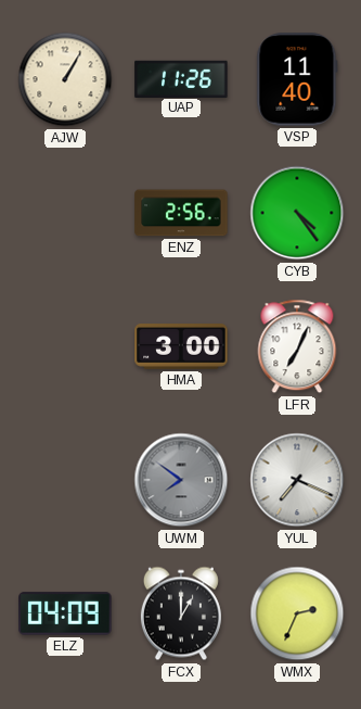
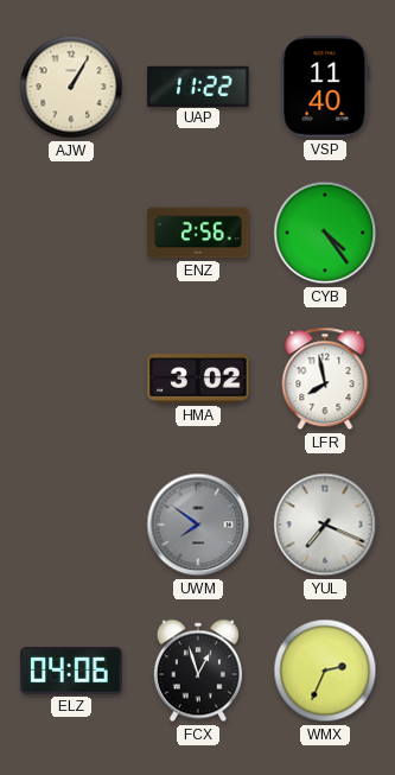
UAP: 11:26 -> 11:22 (198, 85)
HMA: 3:00 -> 3:02 (198, 379)
LFR: 7:04 -> 7:58 (325, 379)
ELZ: 04:09 -> 04:06 (71, 671)
FCX: 1:00 -> 12:57 (198, 671)
